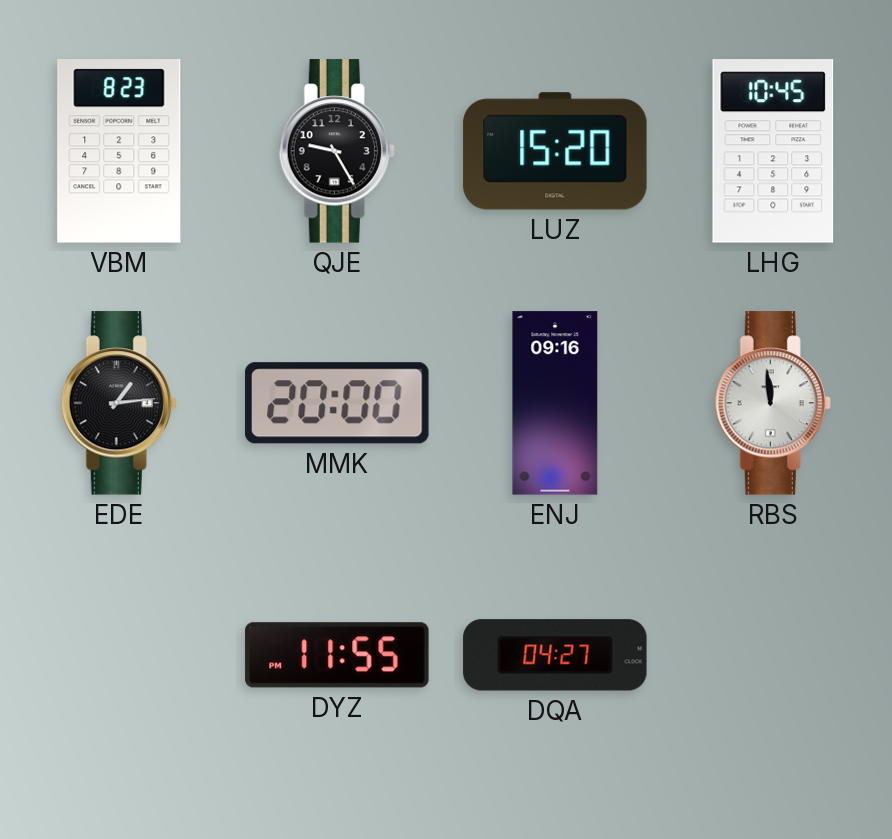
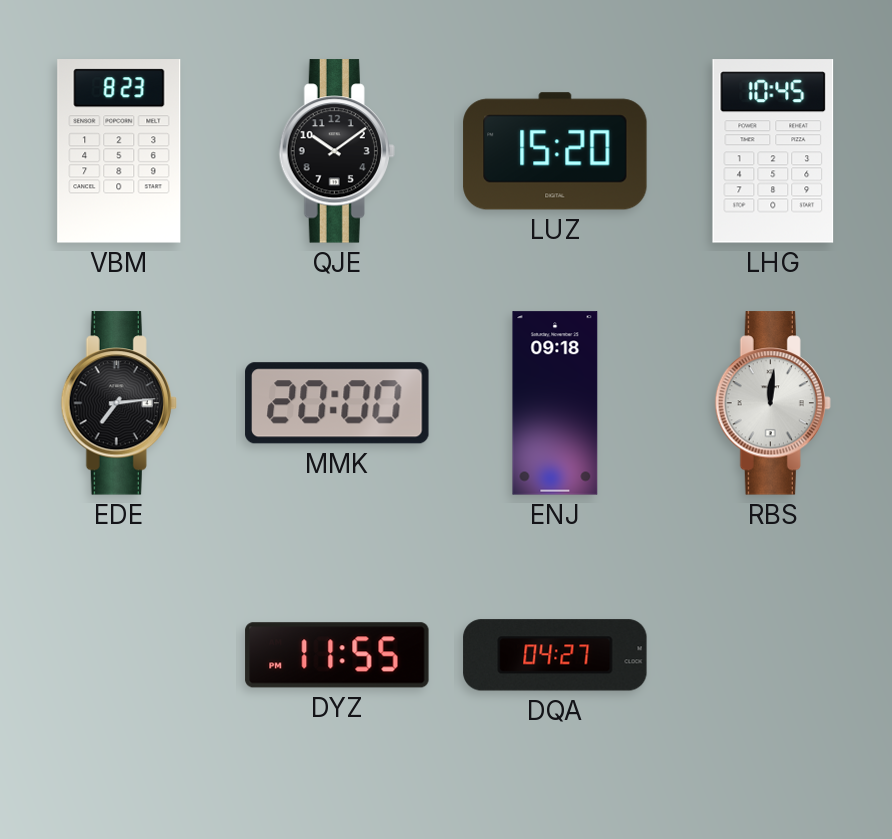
QJE: 9:25 -> 10:09 (337, 151)
EDE: 1:14 -> 7:14 (119, 403)
ENJ: 09:16 -> 09:18 (555, 403)
RBS: 11:59 -> 12:01 (773, 403)
